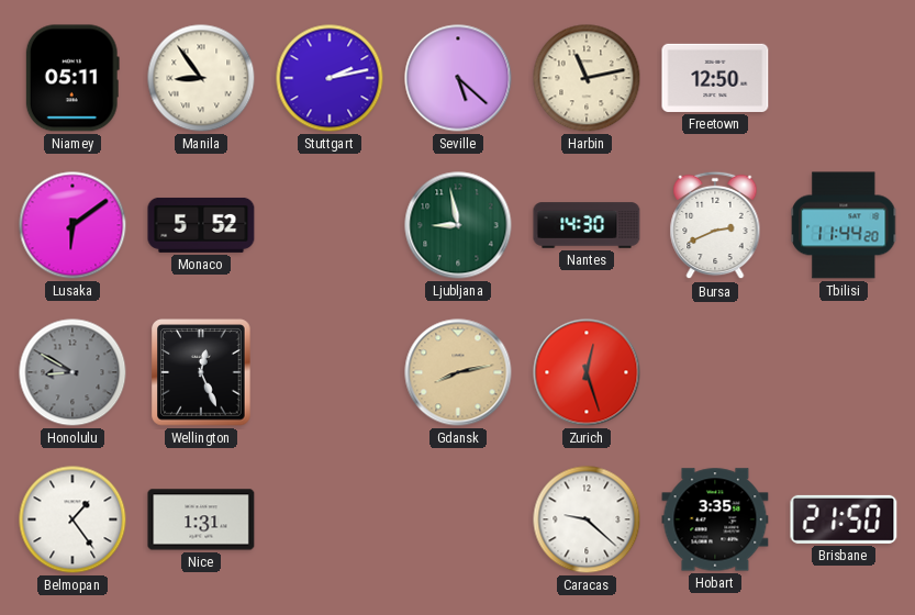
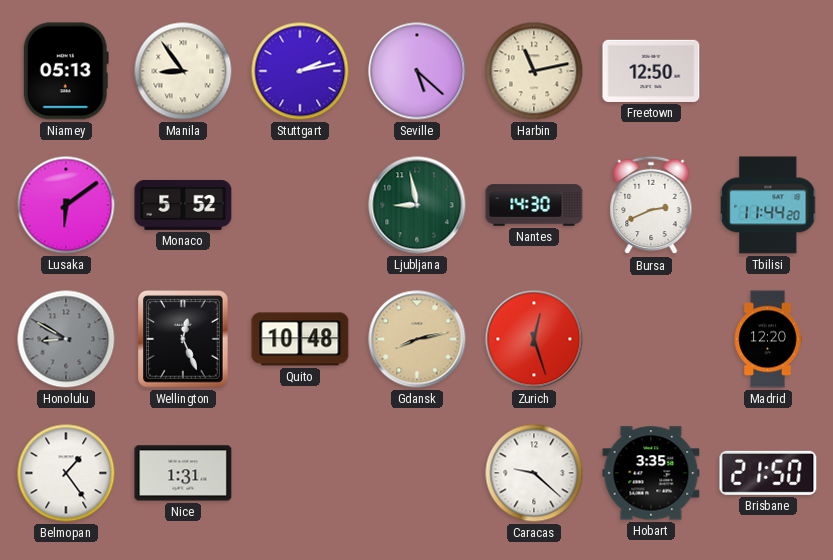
Niamey: 05:11 -> 05:13 (66, 71)
Quito: none -> 10:48 (300, 339)
Madrid: none -> 12:20 (768, 339)
